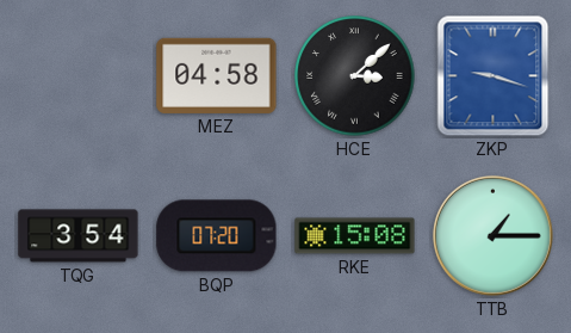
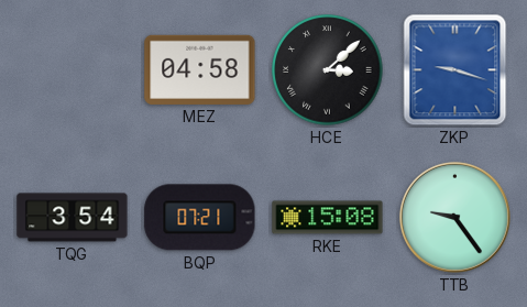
BQP: 07:20 -> 07:21 (200, 218)
TTB: 1:15 -> 9:24 (454, 217)
